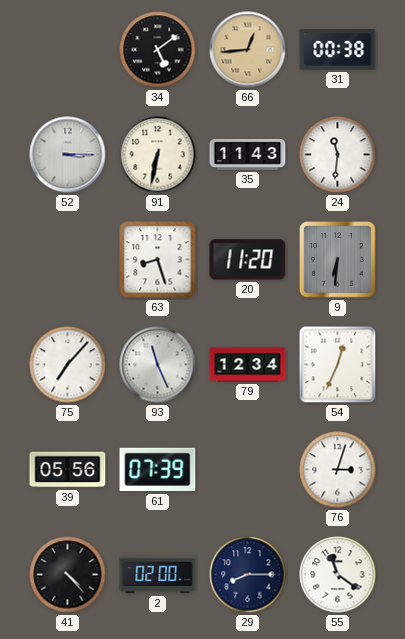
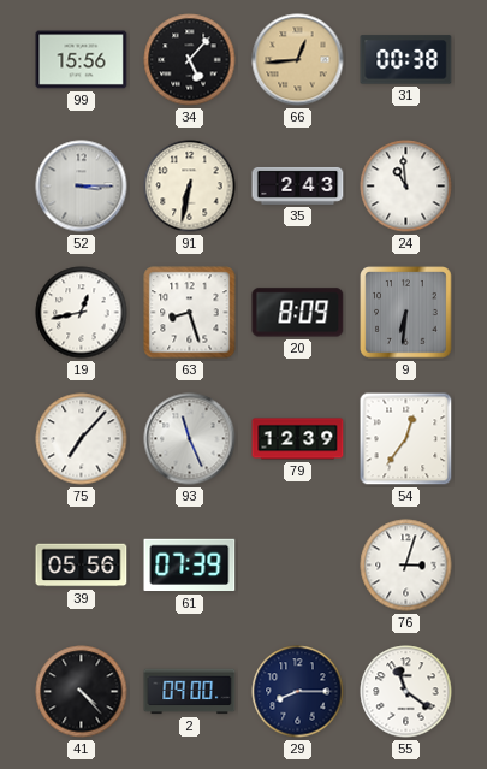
99: none -> 15:56 (82, 60)
34: 5:09 -> 5:07 (190, 60)
35: 11:43 -> 2:43 (298, 185)
24: 11:31 -> 10:59 (406, 187)
19: none -> 12:43 (82, 313)
20: 11:20 -> 8:09 (298, 313)
79: 12:34 -> 12:39 (298, 439)
54: 12:34 -> 12:36 (406, 439)
2: 02:00 -> 09:00 (190, 692)
